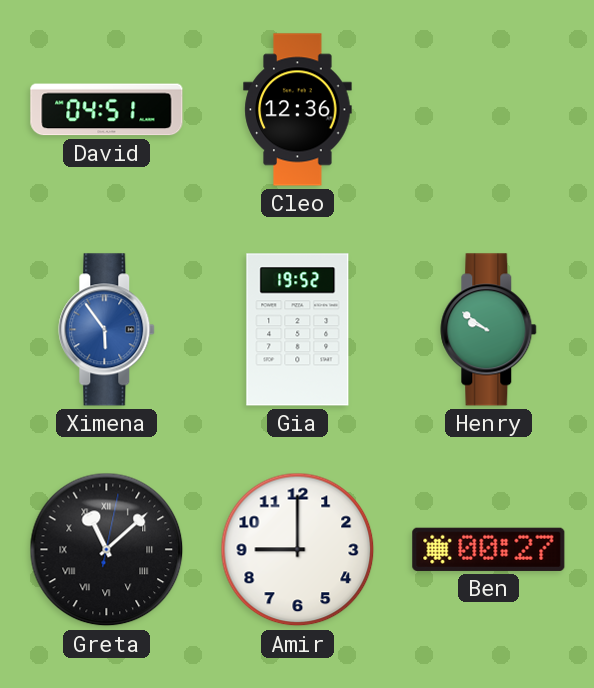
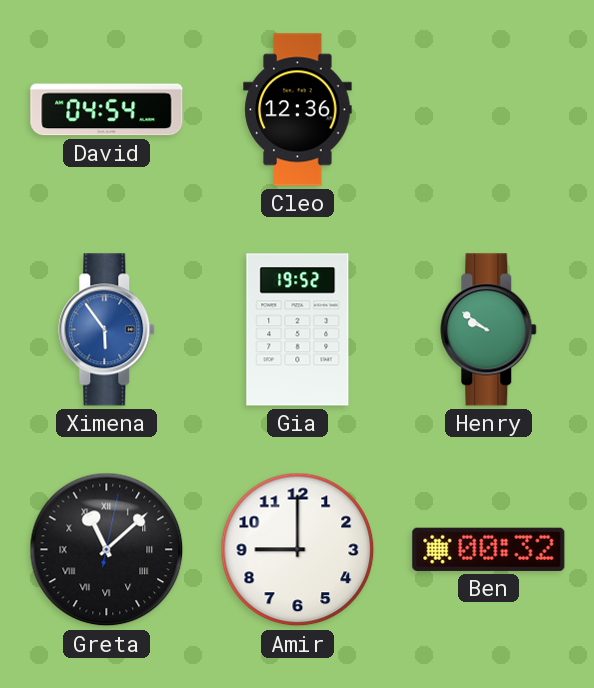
David: 04:51 -> 04:54 (107, 110)
Ben: 00:27 -> 00:32 (489, 549)
